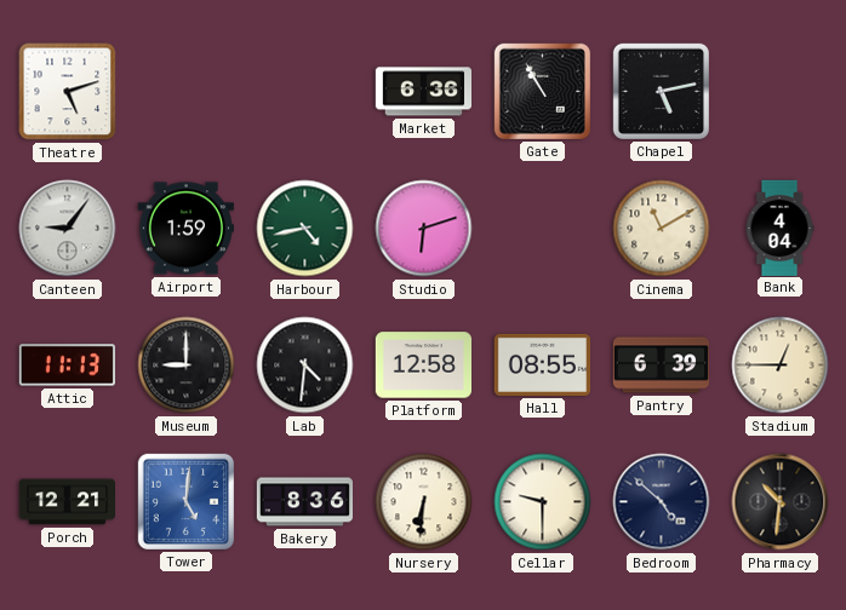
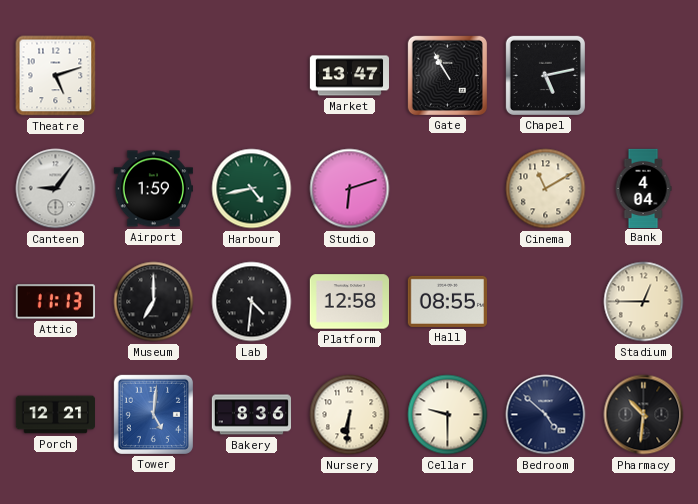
Market: 6:36 -> 13:47 (349, 76)
Museum: 9:00 -> 7:00 (154, 302)
Pantry: 6:39 -> none (661, 366)
